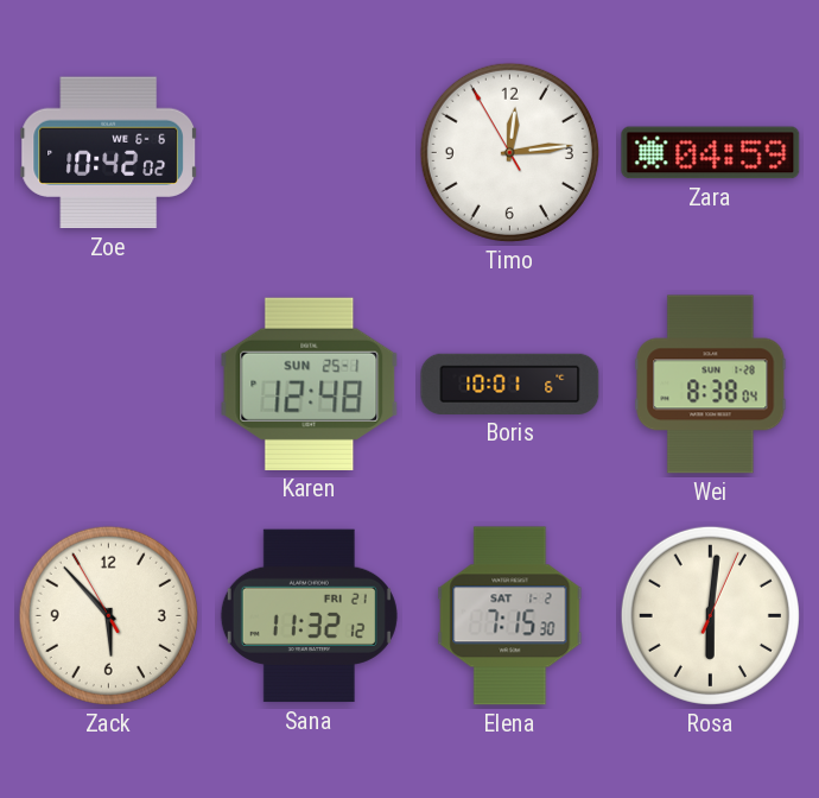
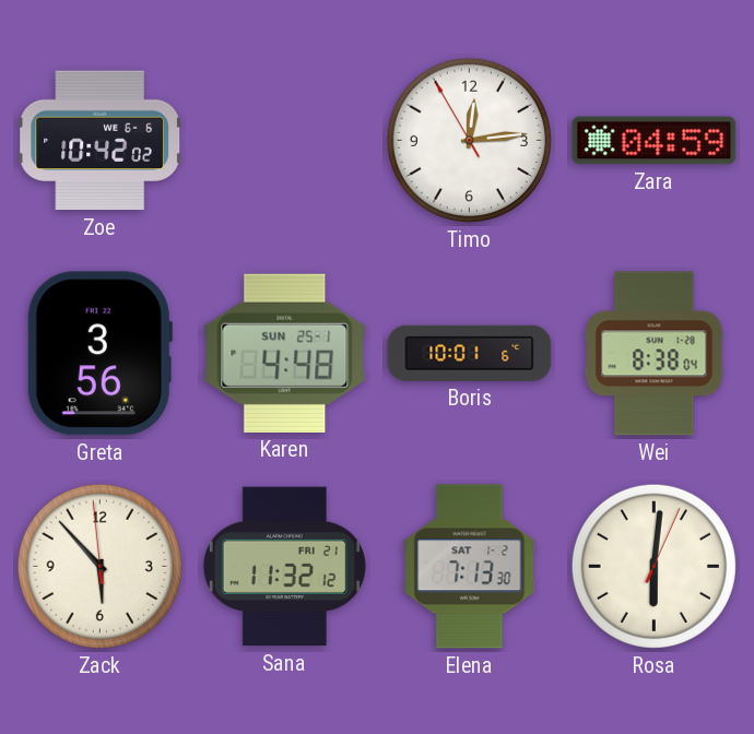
Greta: none -> 3:56 (99, 354)
Karen: 12:48 -> 4:48 (285, 353)
Zack: 5:52:55 -> 5:52:59 (99, 566)
Elena: 7:15 -> 7:13 (470, 567)
